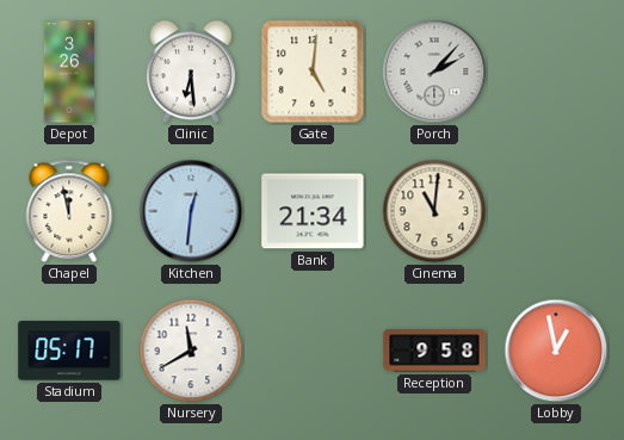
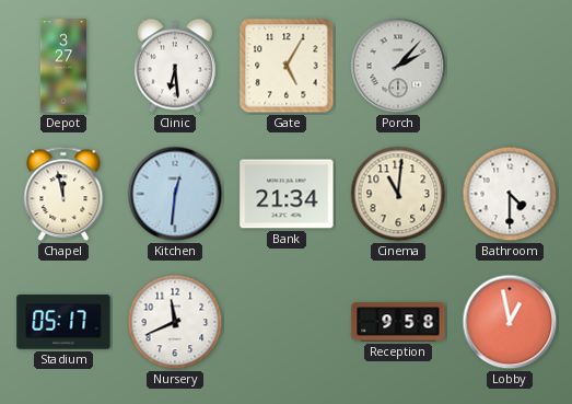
Depot: 3:26 -> 3:27 (63, 66)
Gate: 5:01 -> 5:05 (287, 66)
Bathroom: none -> 4:30 (510, 194)
Nursery: 11:40 -> 11:41 (175, 322)
